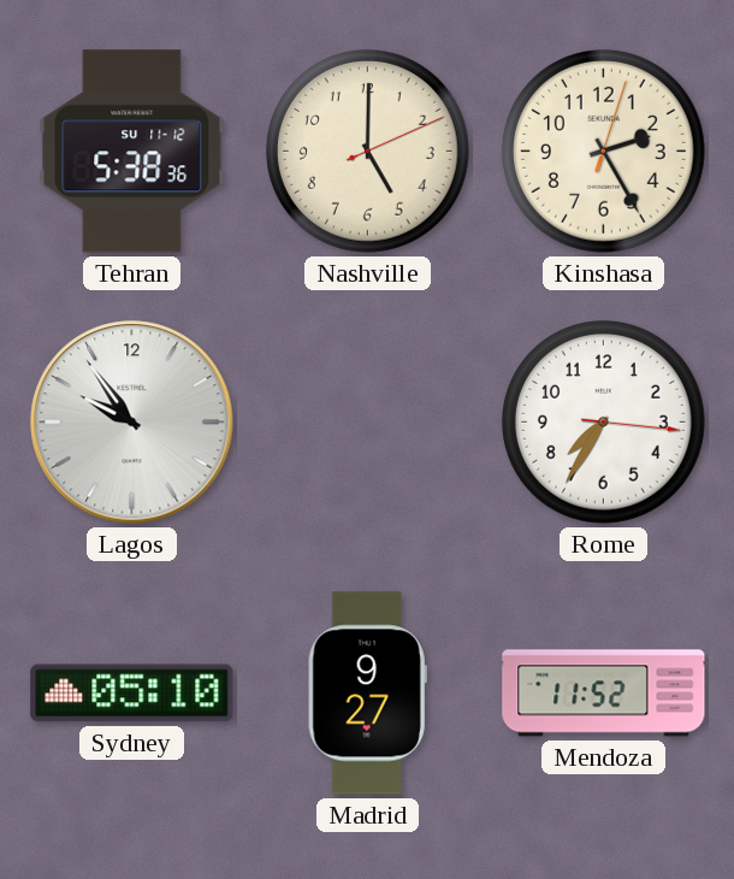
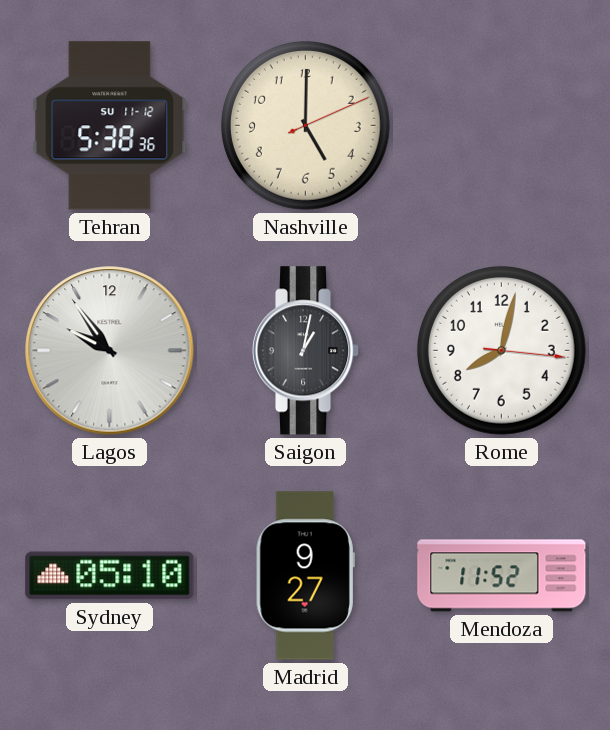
Kinshasa: 2:25 -> none (603, 151)
Saigon: none -> 1:02 (306, 351)
Rome: 7:35 -> 8:02 (501, 350)
